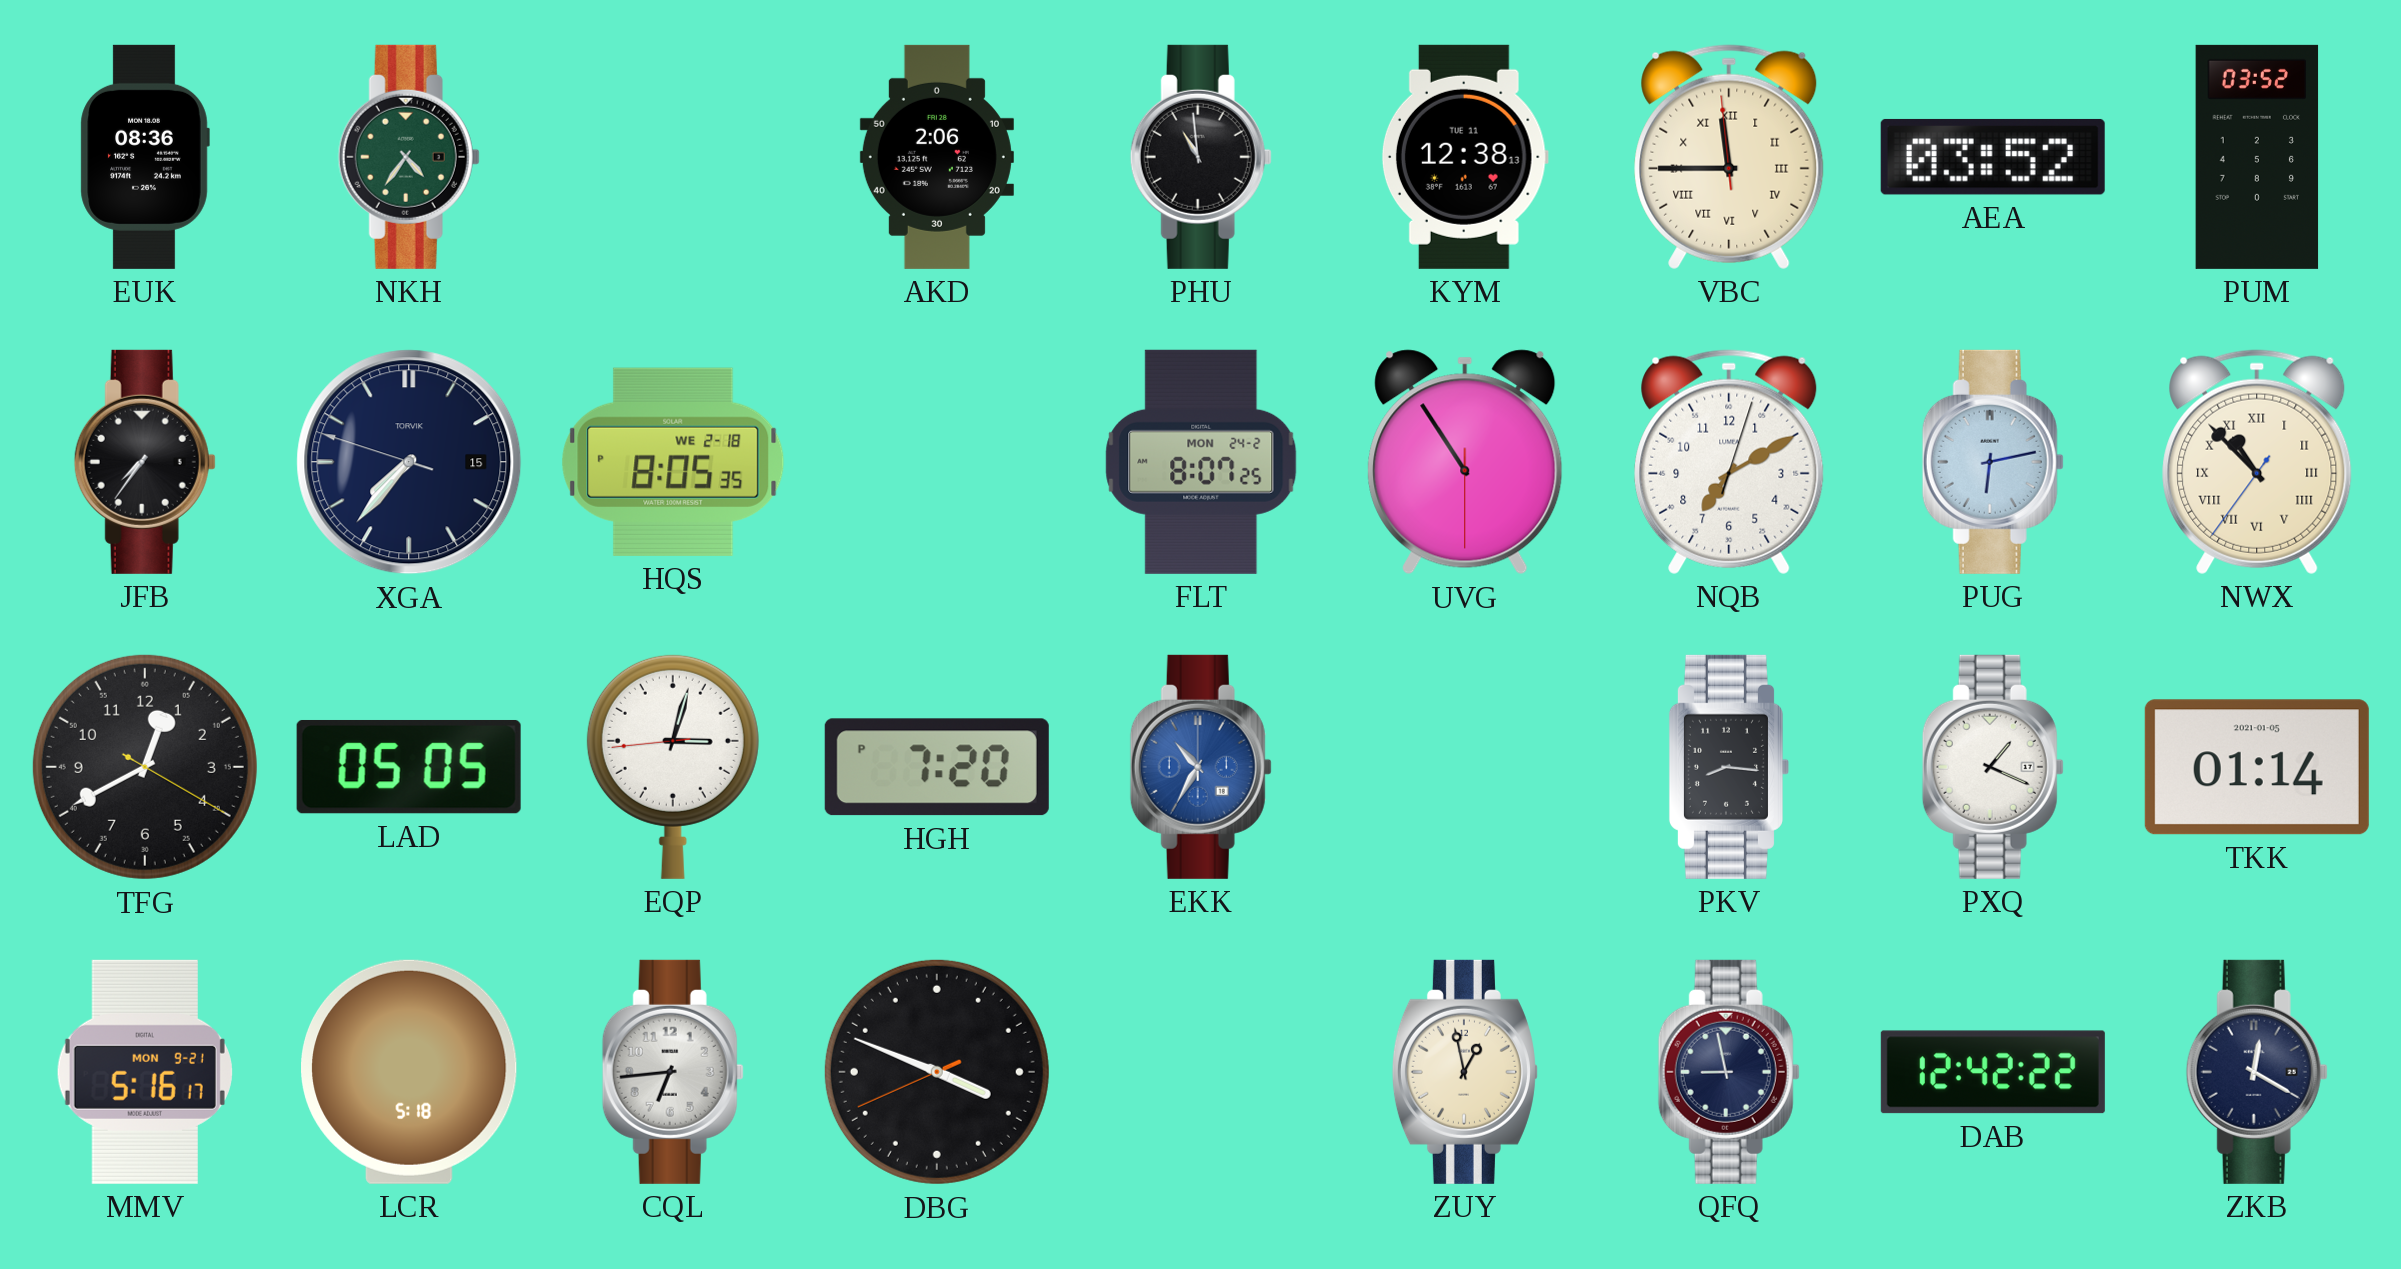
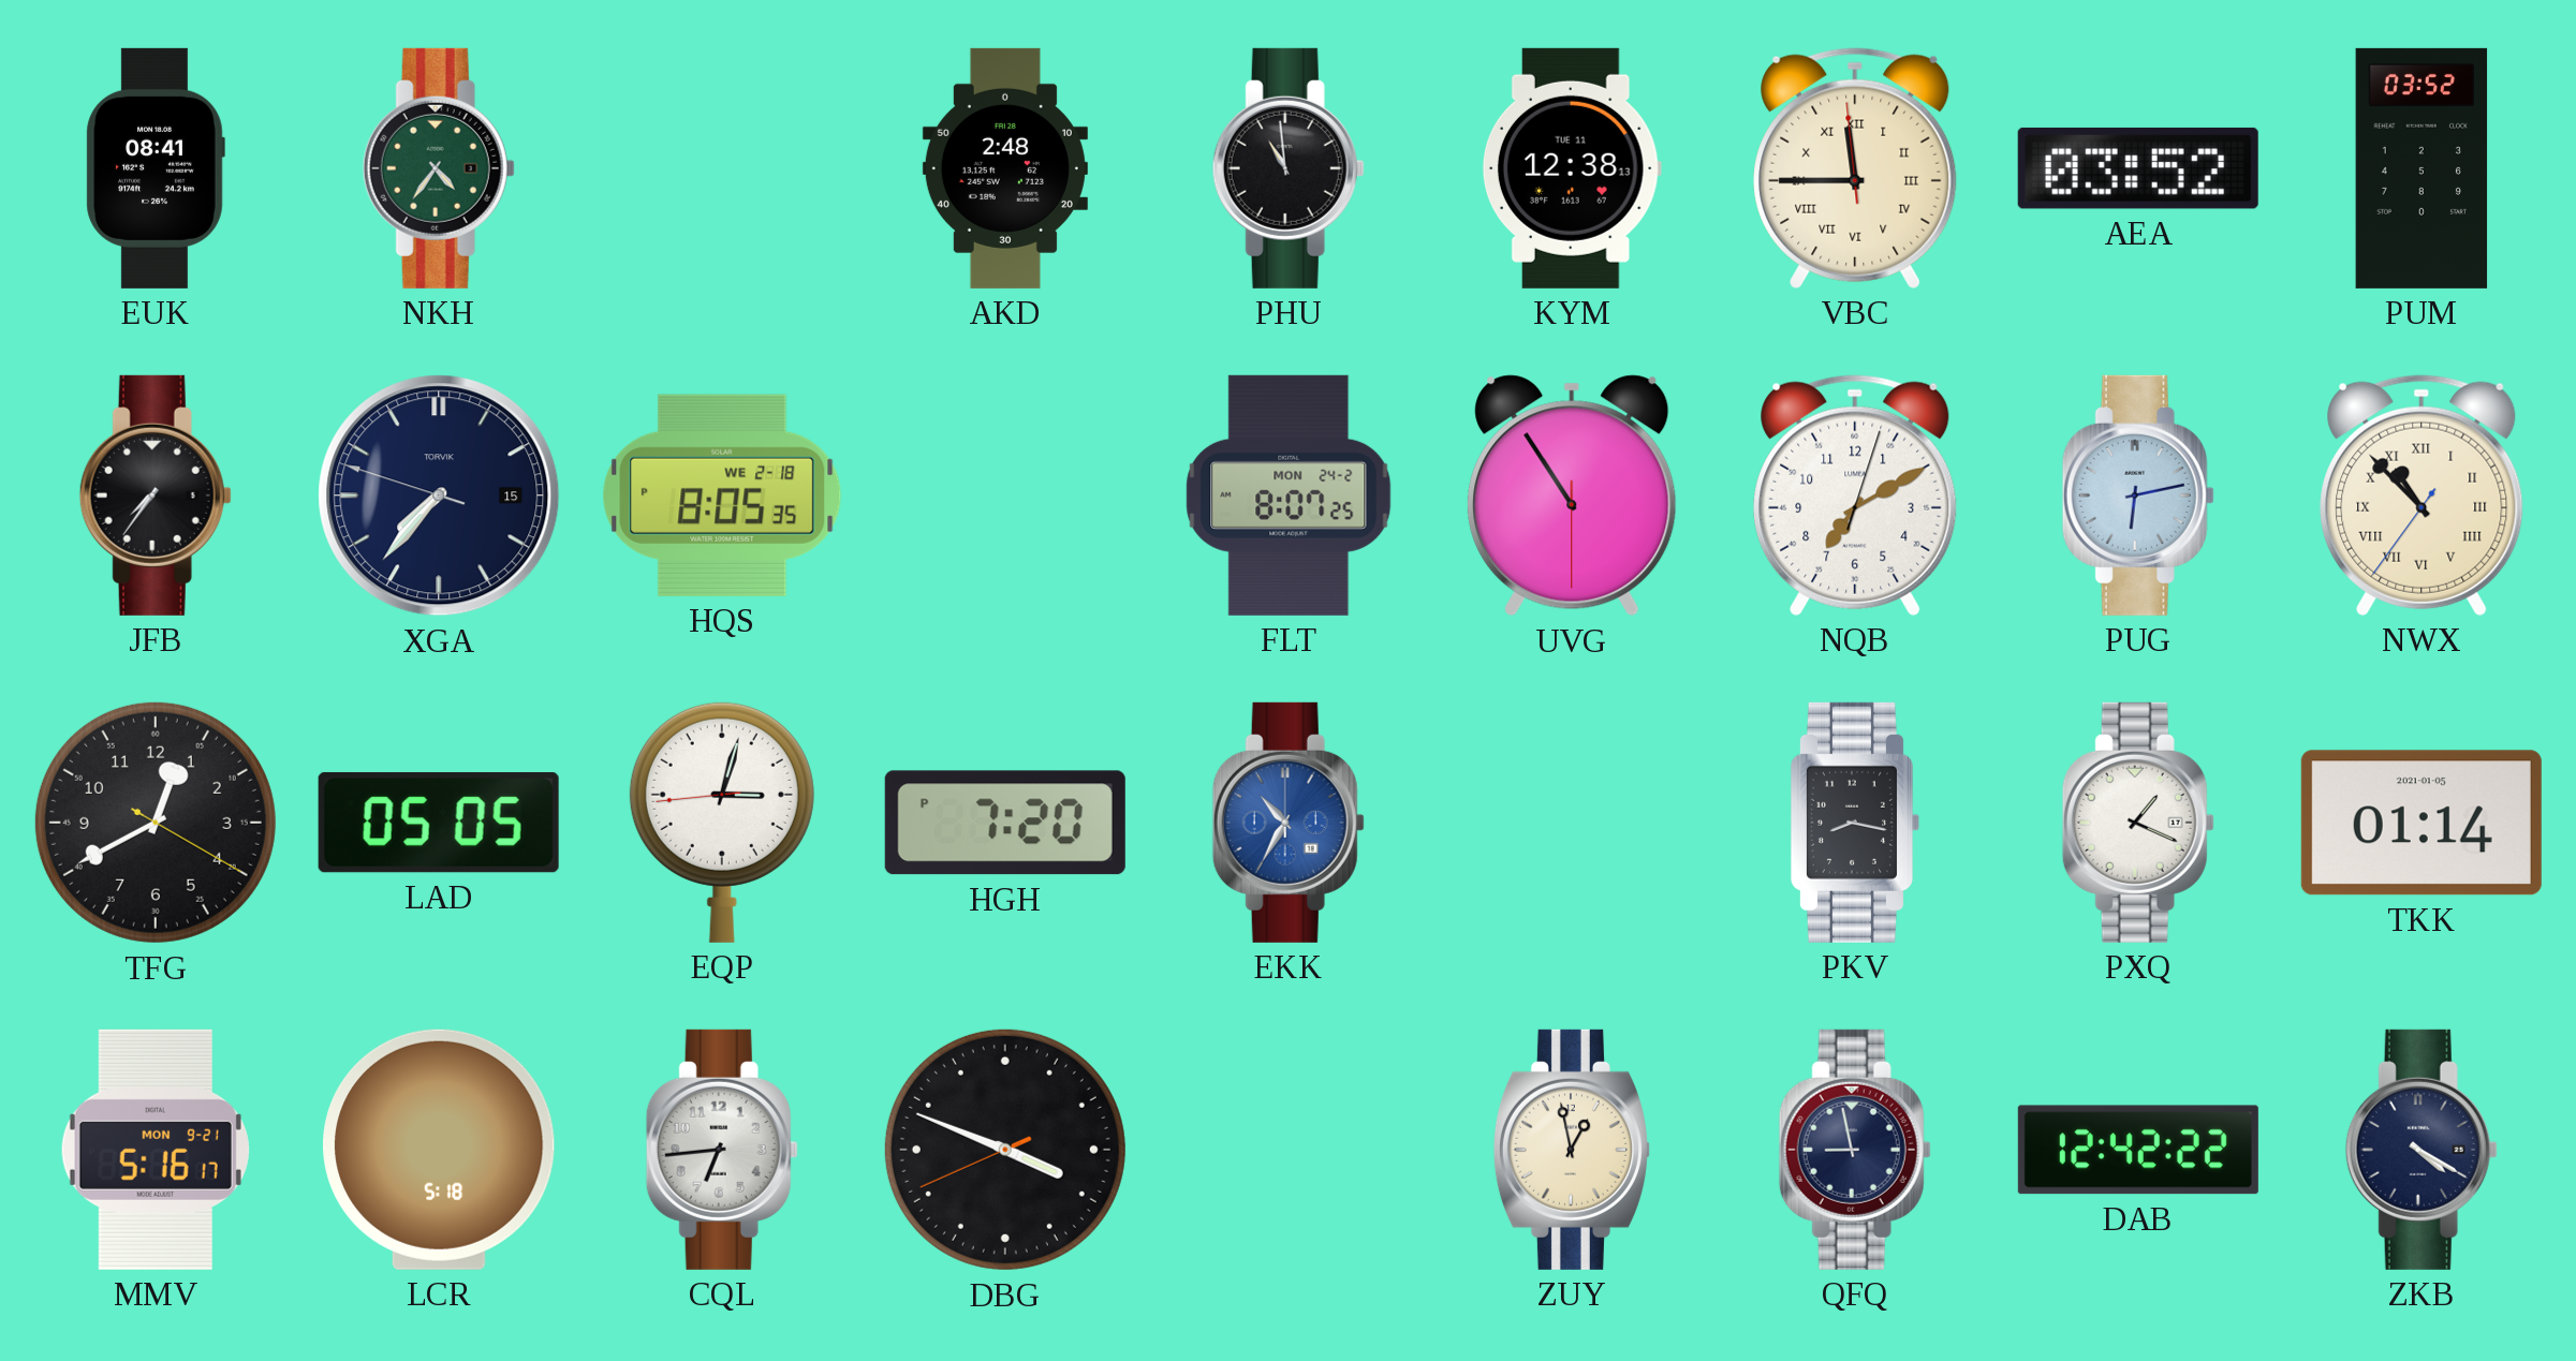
EUK: 08:36 -> 08:41 (156, 168)
AKD: 2:06 -> 2:48 (1005, 168)
PKV: 8:16 -> 8:17 (1855, 823)
ZKB: 12:20 -> 4:20 (2422, 1150)
